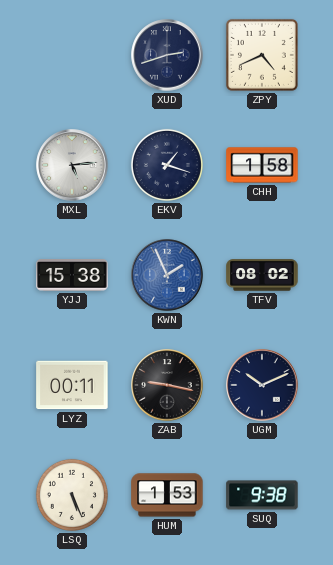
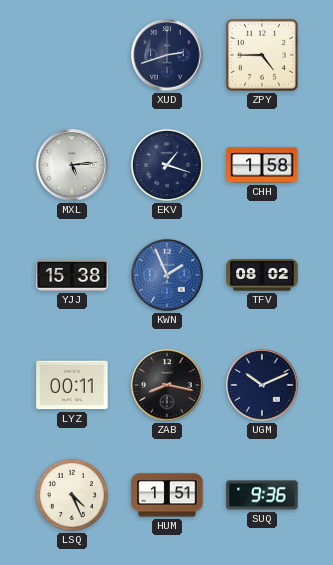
ZPY: 4:41 -> 4:45 (262, 55)
ZAB: 9:17 -> 8:17 (167, 385)
LSQ: 5:26 -> 4:26 (72, 495)
HUM: 1:53 -> 1:51 (167, 495)
SUQ: 9:38 -> 9:36 (262, 495)
